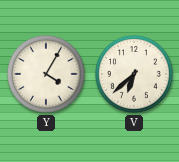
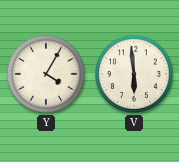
V: 6:38 -> 5:59 (134, 74)
